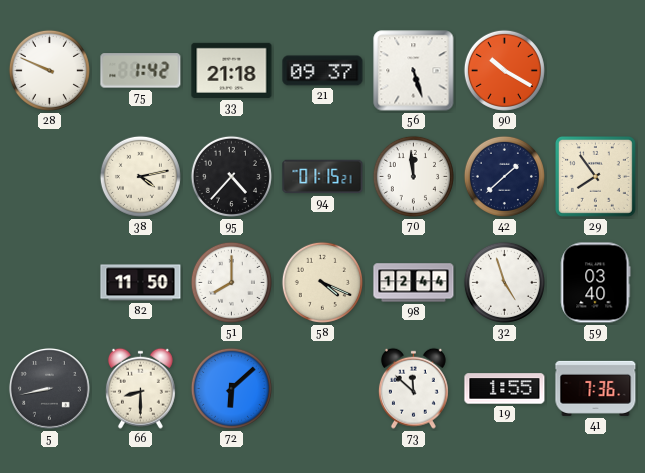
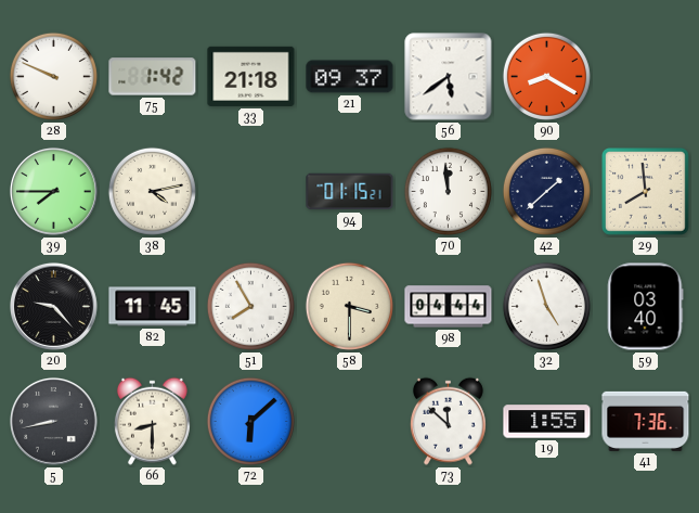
56: 5:27 -> 5:39 (449, 77)
90: 10:20 -> 8:20 (546, 76)
39: none -> 7:45 (53, 191)
95: 4:37 -> none (231, 176)
29: 7:54 -> 7:59 (646, 192)
20: none -> 9:23 (53, 306)
82: 11:50 -> 11:45 (153, 307)
51: 8:00 -> 7:55 (250, 306)
58: 4:19 -> 3:30 (349, 306)
98: 12:44 -> 04:44 (449, 307)
